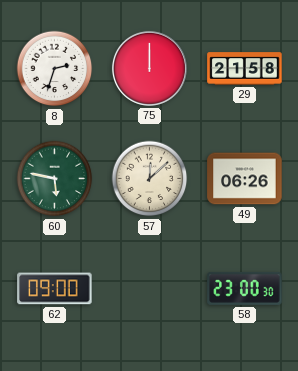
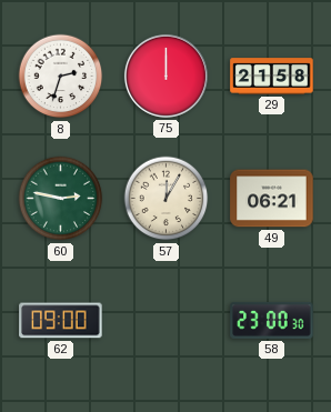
60: 5:47 -> 2:47 (61, 199)
57: 12:08 -> 12:05 (167, 199)
49: 06:26 -> 06:21 (272, 199)
